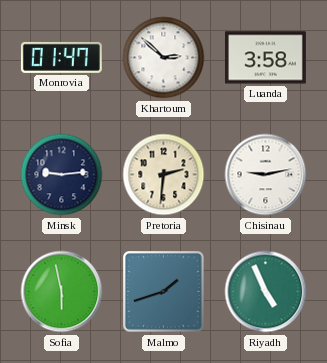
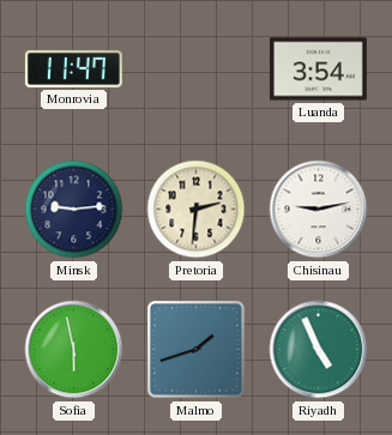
Monrovia: 01:47 -> 11:47 (73, 68)
Khartoum: 2:52 -> none (164, 58)
Luanda: 3:58 -> 3:54 (318, 70)
